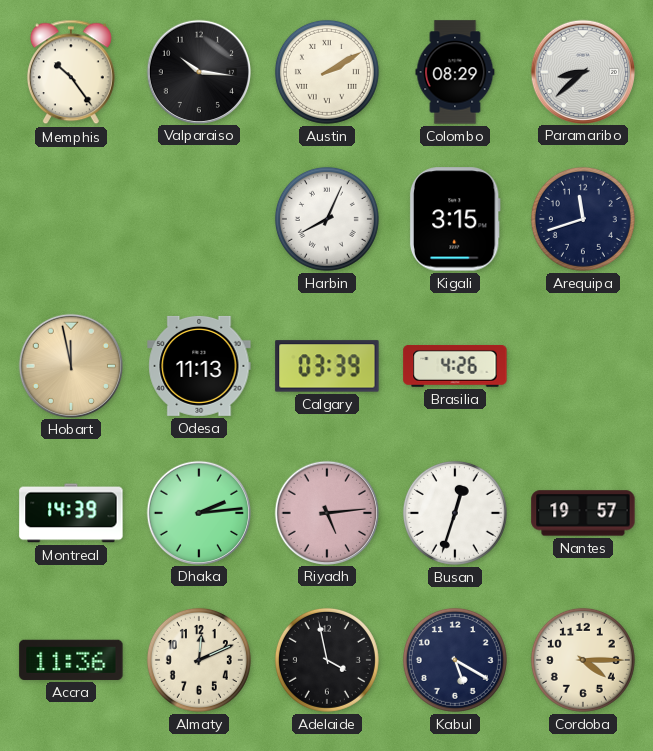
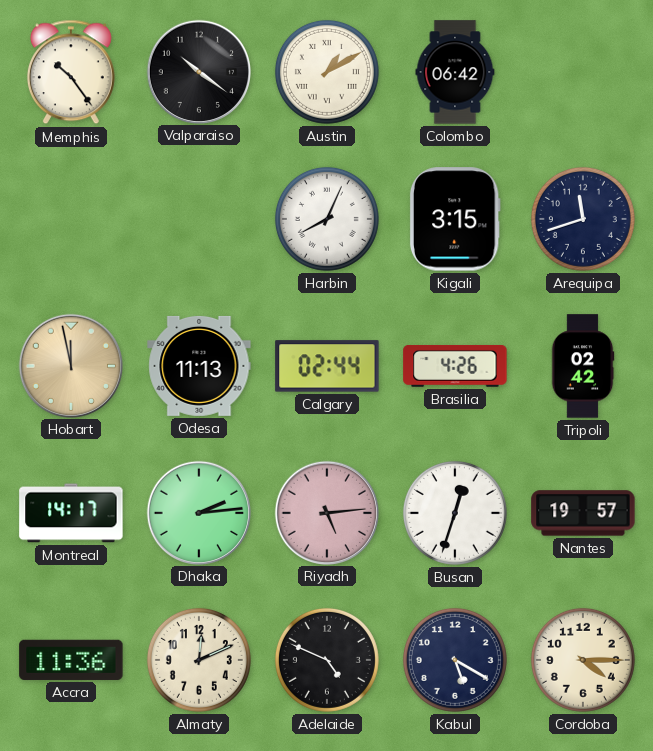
Valparaiso: 10:16 -> 10:21 (198, 71)
Austin: 2:10 -> 1:10 (327, 72)
Colombo: 08:29 -> 06:42 (455, 72)
Paramaribo: 8:38 -> none (582, 71)
Calgary: 03:39 -> 02:44 (327, 366)
Tripoli: none -> 02:42 (583, 366)
Montreal: 14:39 -> 14:17 (71, 513)
Adelaide: 3:58 -> 4:49 (327, 660)
